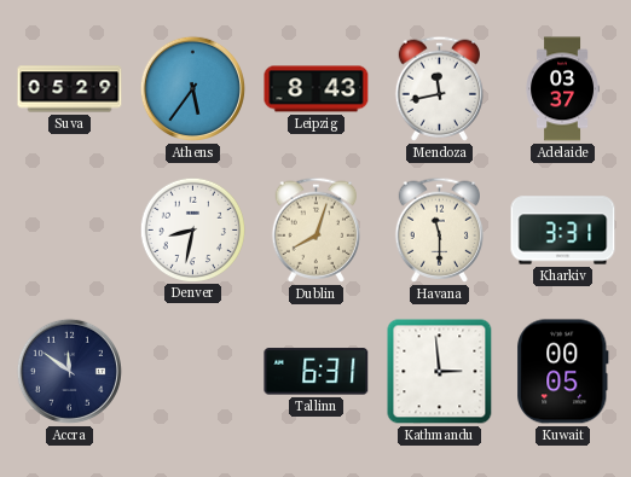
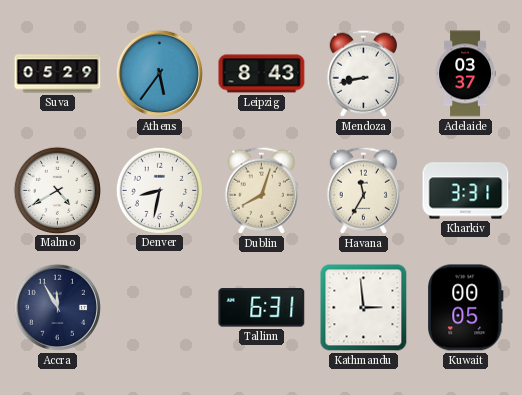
Mendoza: 11:43 -> 8:43 (364, 73)
Malmo: none -> 4:40 (57, 190)
Havana: 11:30 -> 11:35 (364, 190)
Accra: 11:51 -> 11:55 (57, 307)
